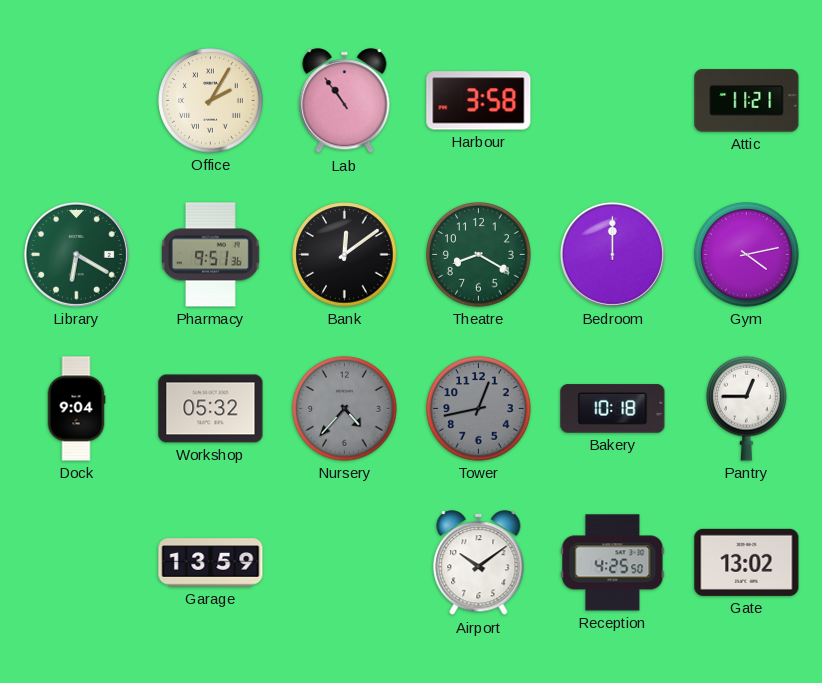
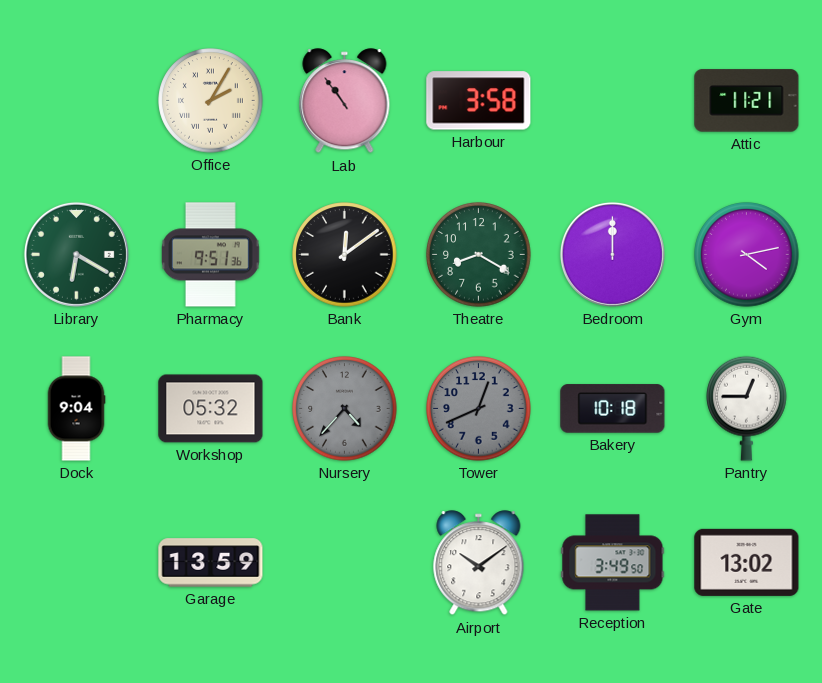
Tower: 12:43 -> 12:41 (479, 409)
Reception: 4:25 -> 3:49 (613, 563)
